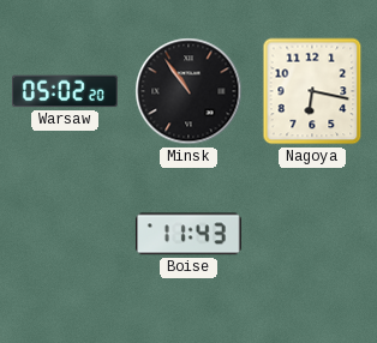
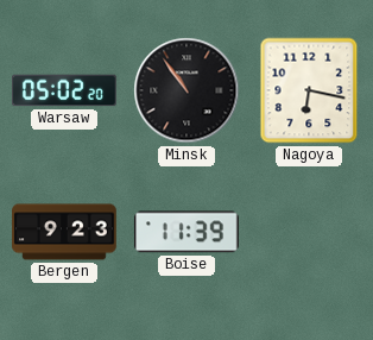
Bergen: none -> 9:23 (64, 232)
Boise: 11:43 -> 11:39 (186, 232)
